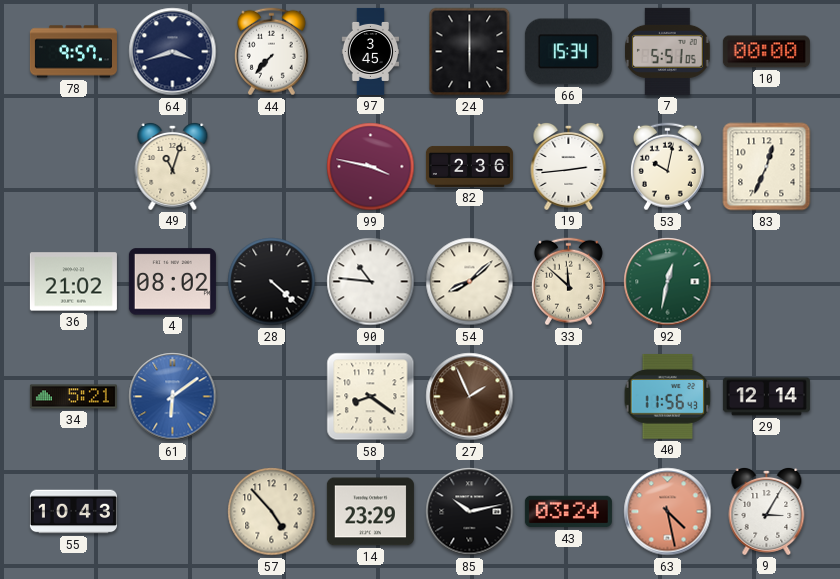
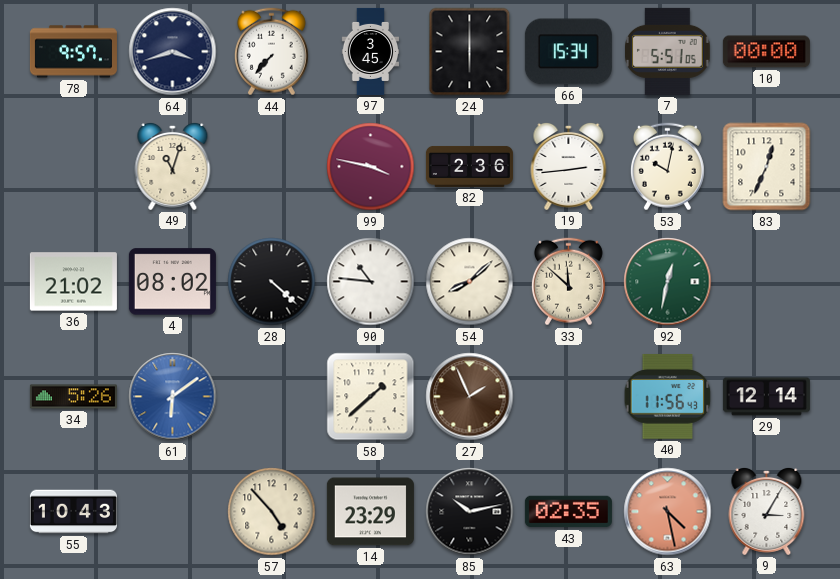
34: 5:21 -> 5:26 (73, 397)
58: 8:21 -> 1:38 (371, 397)
43: 03:24 -> 02:35 (568, 512)
